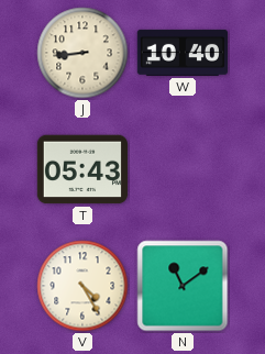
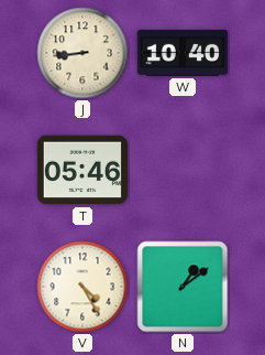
T: 05:43 -> 05:46 (81, 170)
N: 11:09 -> 1:09 (183, 287)
